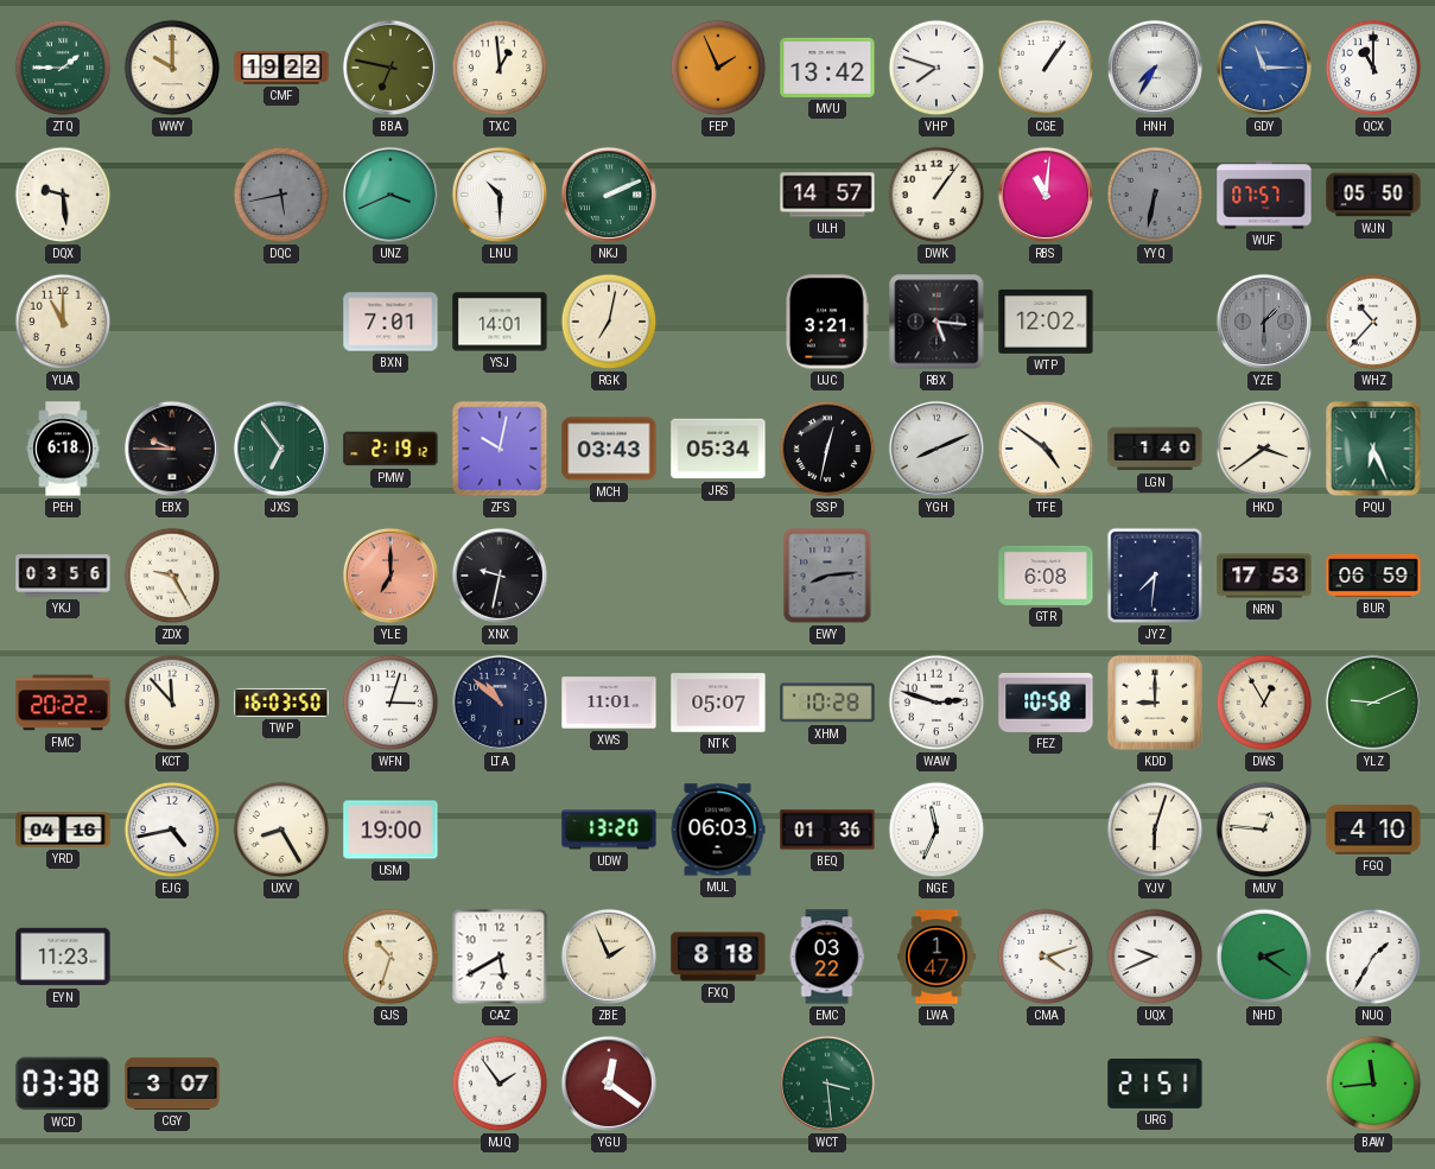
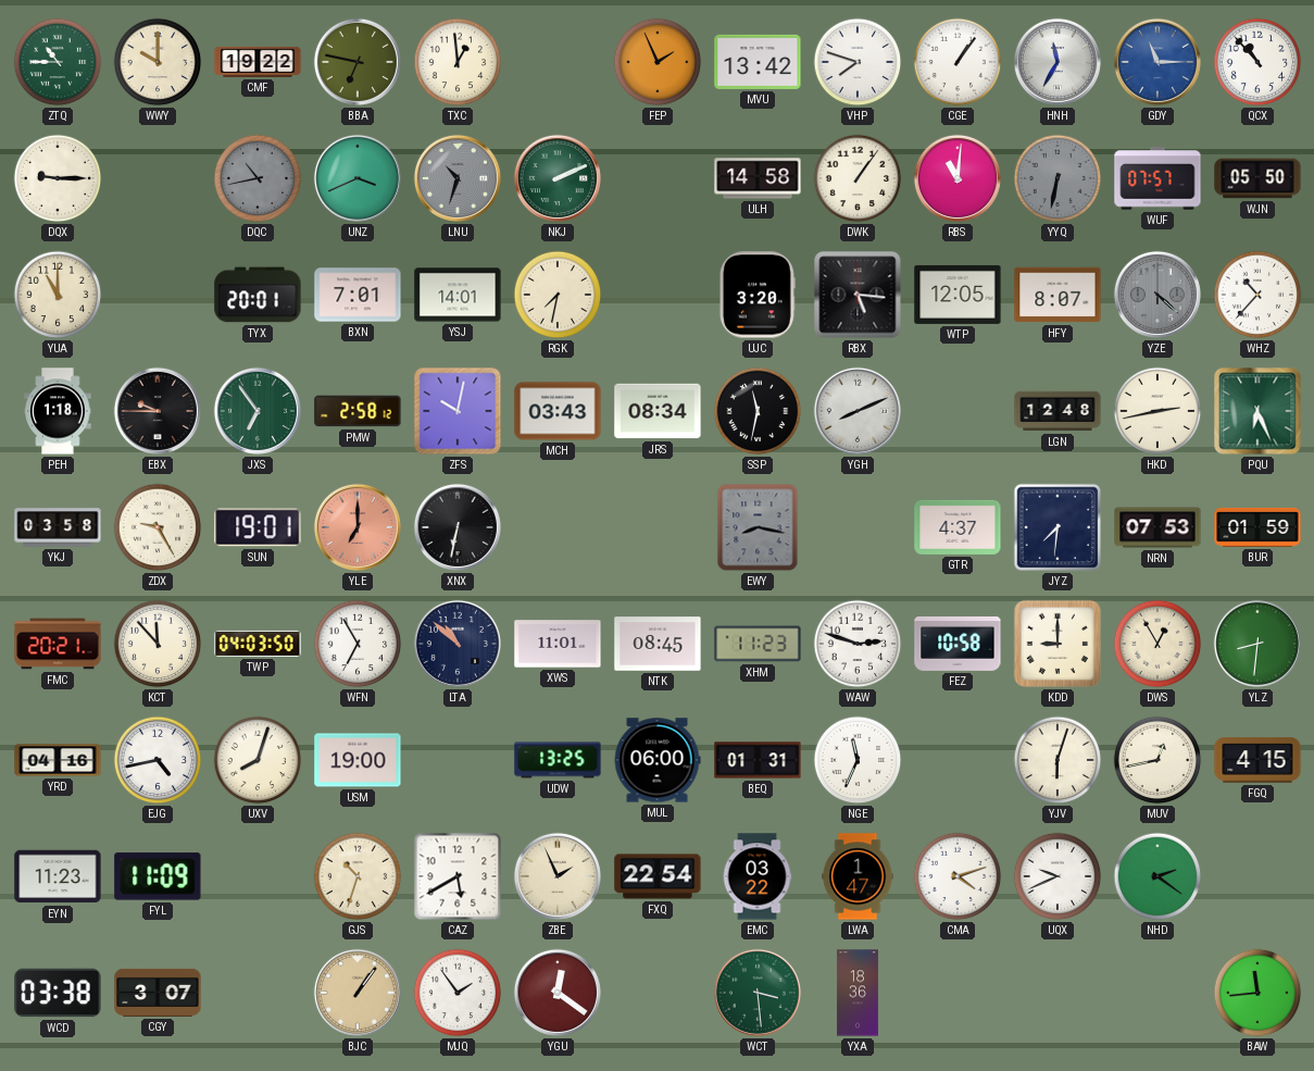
ZTQ: 1:45 -> 10:45 (58, 62)
HNH: 7:35 -> 11:35 (1058, 62)
QCX: 11:00 -> 10:53 (1257, 62)
DQX: 9:29 -> 9:15 (58, 178)
DQC: 5:43 -> 10:43 (258, 178)
LNU: 10:30 -> 10:33 (458, 178)
LNU dial: white -> grey (458, 178)
ULH: 14:57 -> 14:58 (758, 178)
TYX: none -> 20:01 (258, 295)
RGK: 7:02 -> 7:32 (558, 295)
UJC: 3:21 -> 3:20 (758, 295)
WTP: 12:02 -> 12:05 (958, 295)
HFY: none -> 8:07 (1058, 295)
YZE: 1:30 -> 4:22 (1157, 295)
PEH: 6:18 -> 1:18 (58, 411)
PMW: 2:19 -> 2:58 (358, 411)
JRS: 05:34 -> 08:34 (658, 411)
SSP: 12:32 -> 11:32 (758, 411)
TFE: 4:51 -> none (1046, 449)
LGN: 1:40 -> 12:48 (1058, 411)
HKD: 3:39 -> 2:43 (1157, 411)
YKJ: 03:56 -> 03:58 (58, 527)
SUN: none -> 19:01 (258, 527)
XNX: 9:32 -> 6:32 (458, 527)
EWY: 8:14 -> 8:17 (758, 527)
GTR: 6:08 -> 4:37 (958, 527)
NRN: 17:53 -> 07:53 (1157, 527)
BUR: 06:59 -> 01:59 (1257, 527)
FMC: 20:22 -> 20:21 (58, 644)
TWP: 16:03 -> 04:03 (258, 644)
WFN: 3:03 -> 6:55 (358, 644)
NTK: 05:07 -> 08:45 (658, 644)
XHM: 10:28 -> 11:23 (758, 644)
YLZ: 9:11 -> 8:31 (1257, 644)
UXV: 8:25 -> 8:03 (258, 760)
UDW: 13:20 -> 13:25 (558, 760)
MUL: 06:03 -> 06:00 (658, 760)
BEQ: 01:36 -> 01:31 (758, 760)
MUV: 12:46 -> 12:43 (1157, 760)
FGQ: 4:10 -> 4:15 (1257, 760)
FYL: none -> 11:09 (158, 876)
FXQ: 8:18 -> 22:54 (658, 876)
NUQ: 1:35 -> none (1373, 957)
BJC: none -> 1:06 (358, 993)
YXA: none -> 18:36 (858, 993)
URG: 21:51 -> none (1155, 1084)
